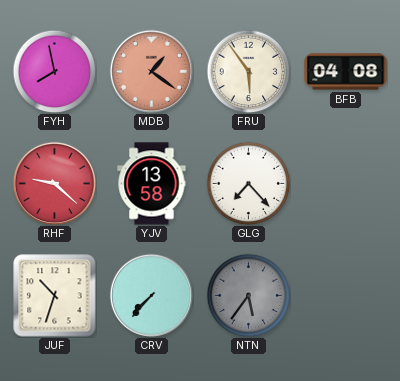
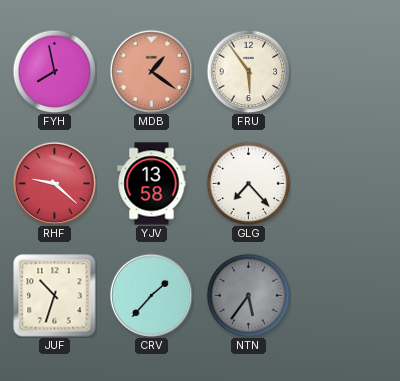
BFB: 04:08 -> none (346, 72)
CRV: 7:37 -> 1:37 (151, 295)
